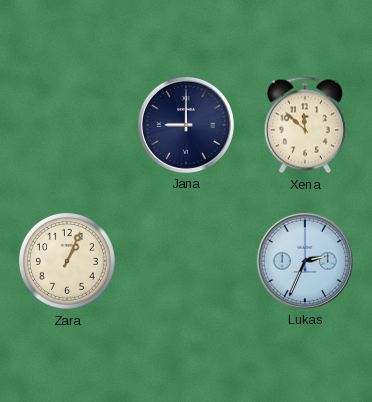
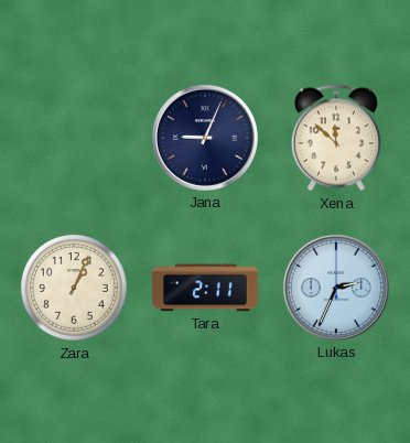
Jana: 9:00 -> 9:04 (205, 138)
Tara: none -> 2:11 (205, 288)
